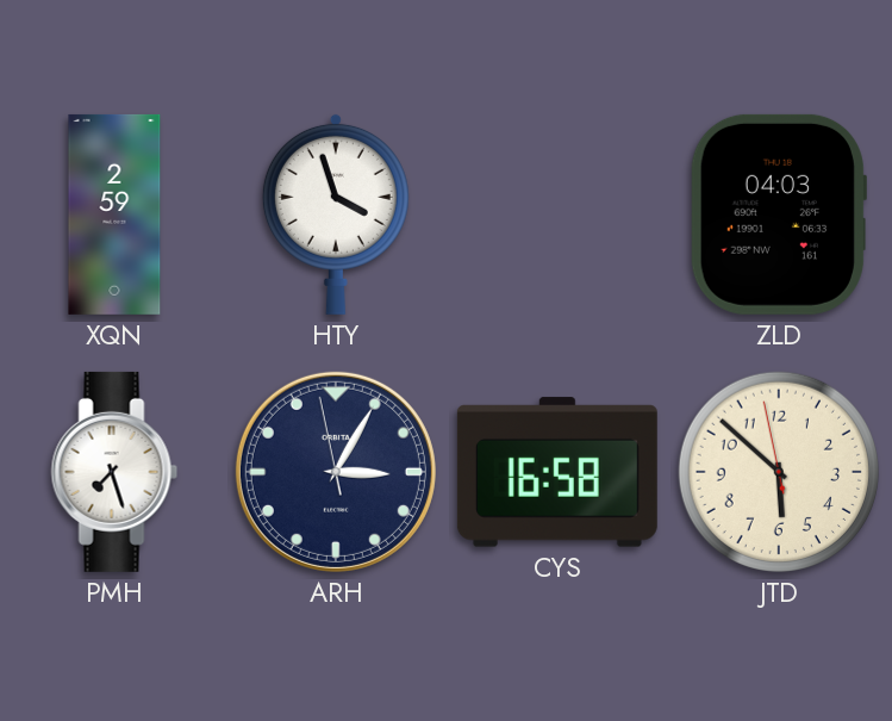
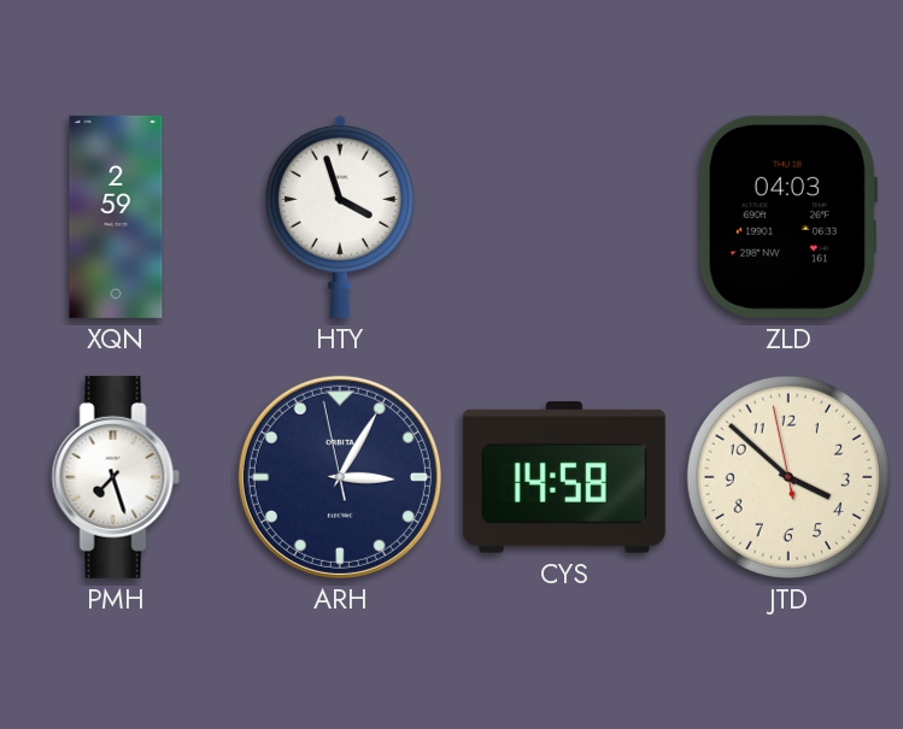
CYS: 16:58 -> 14:58 (564, 477)
JTD: 5:51 -> 3:51 (788, 477)
